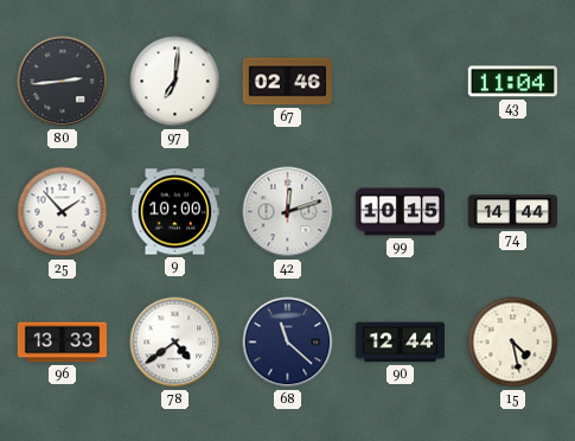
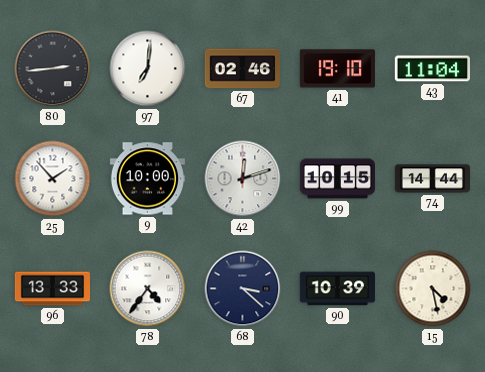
41: none -> 19:10 (337, 69)
78: 4:39 -> 4:36 (148, 289)
68: 11:22 -> 3:22 (243, 289)
90: 12:44 -> 10:39 (337, 289)
